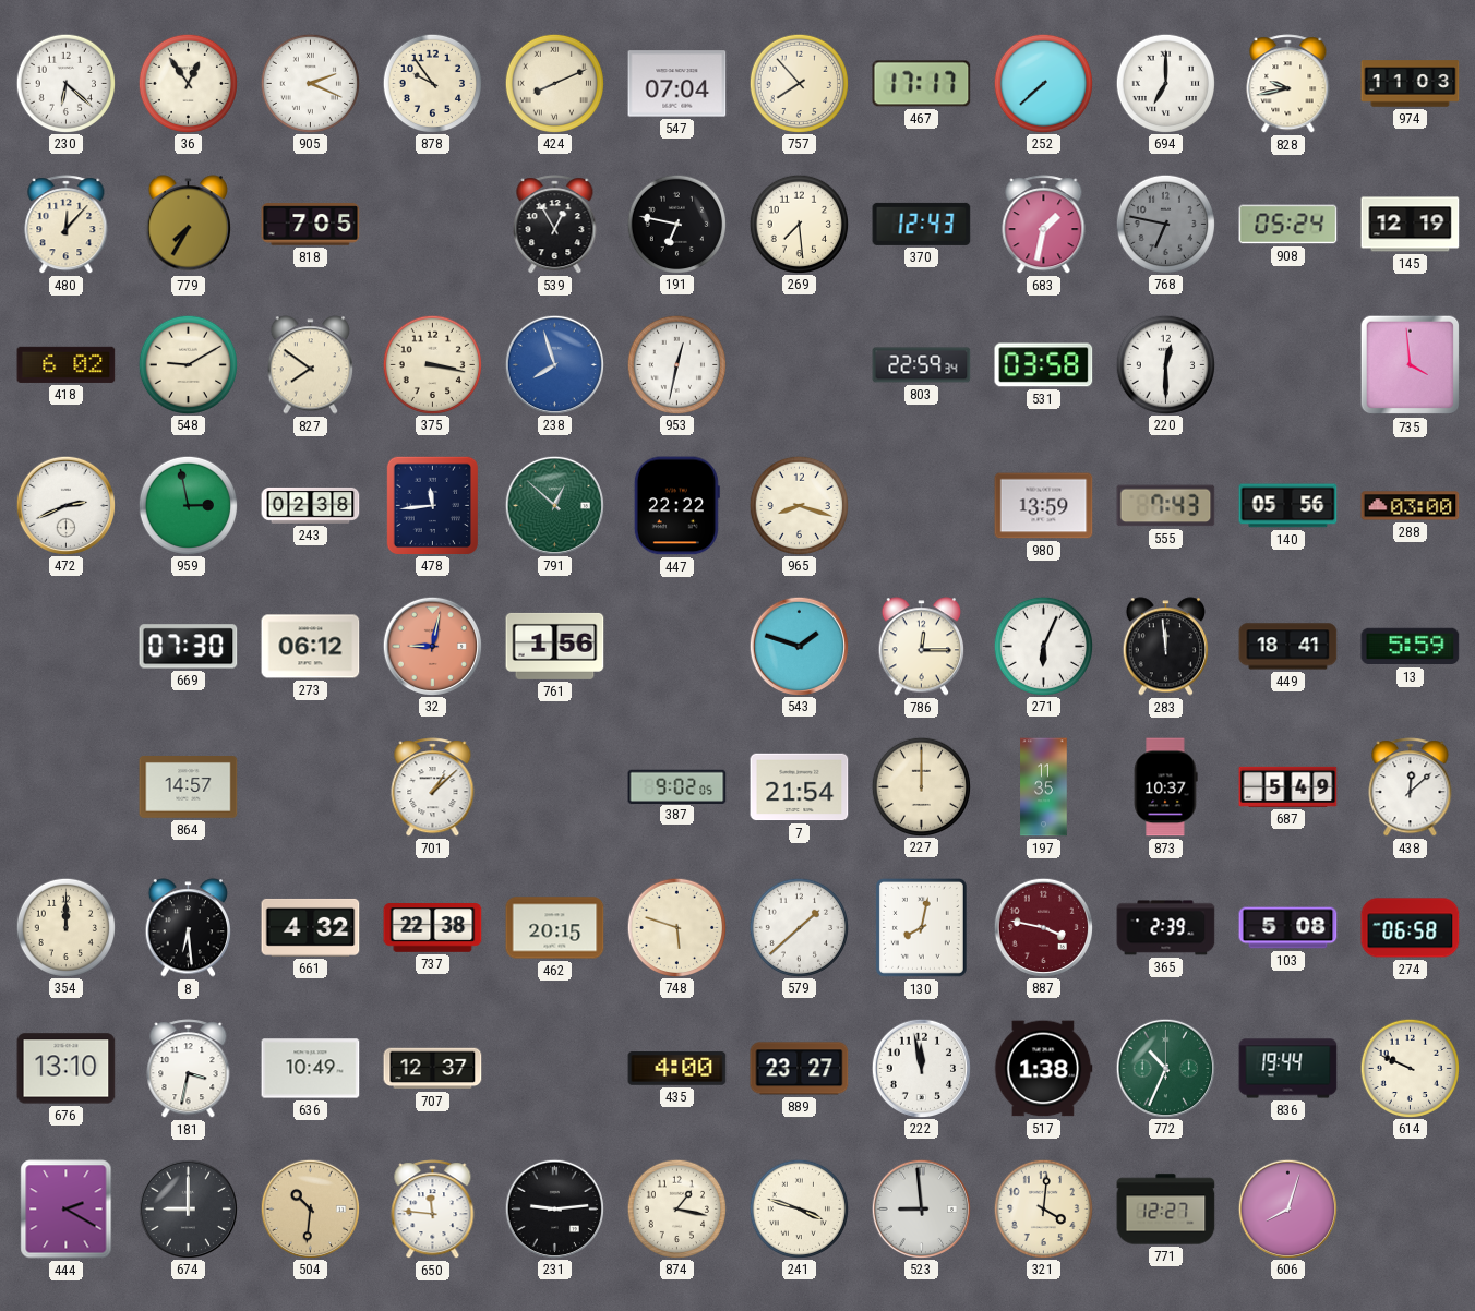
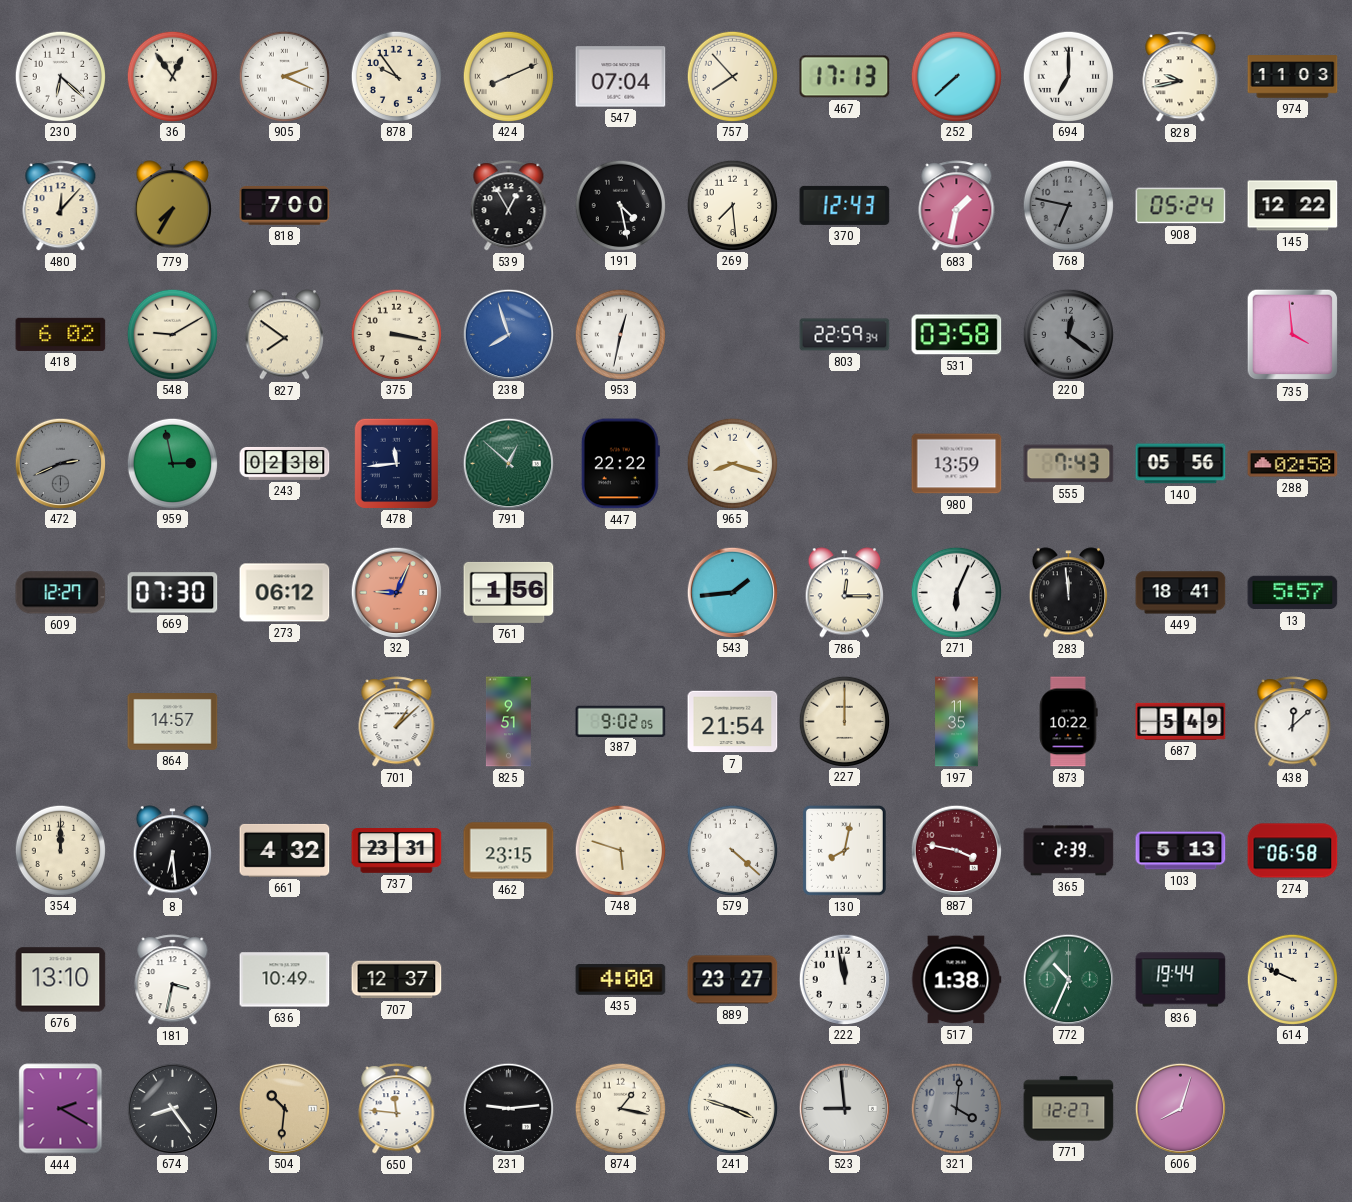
467: 17:17 -> 17:13 (845, 77)
818: 7:05 -> 7:00 (285, 206)
191: 6:47 -> 4:28 (620, 205)
145: 12:19 -> 12:22 (1293, 206)
220: 12:30 -> 12:21 (1068, 334)
220 dial: white -> grey (1068, 334)
472 dial: white -> grey (60, 463)
288: 03:00 -> 02:58 (1293, 464)
609: none -> 12:27 (61, 593)
32: 9:02 -> 9:04 (396, 592)
543: 1:48 -> 1:44 (732, 592)
13: 5:59 -> 5:57 (1293, 593)
825: none -> 9:51 (508, 722)
873: 10:37 -> 10:22 (1068, 722)
737: 22:38 -> 23:31 (397, 851)
462: 20:15 -> 23:15 (509, 851)
579: 1:38 -> 4:22 (732, 850)
103: 5:08 -> 5:13 (1181, 851)
674: 9:00 -> 8:24 (172, 1108)
321 dial: cream -> grey (956, 1108)
